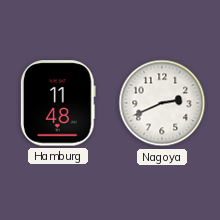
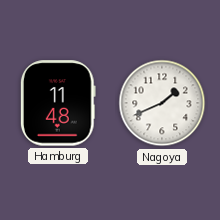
Nagoya: 2:41 -> 1:41 (162, 103)
